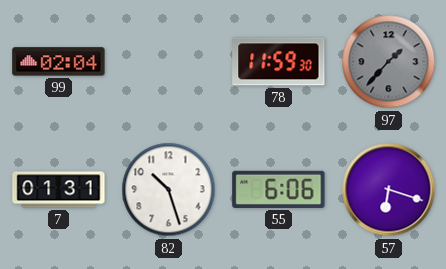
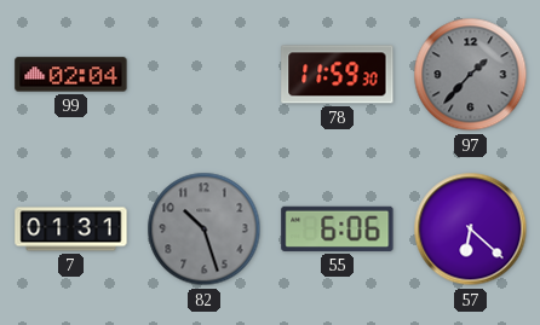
82 dial: white -> grey (205, 230)
57: 6:18 -> 6:22 (471, 230)
